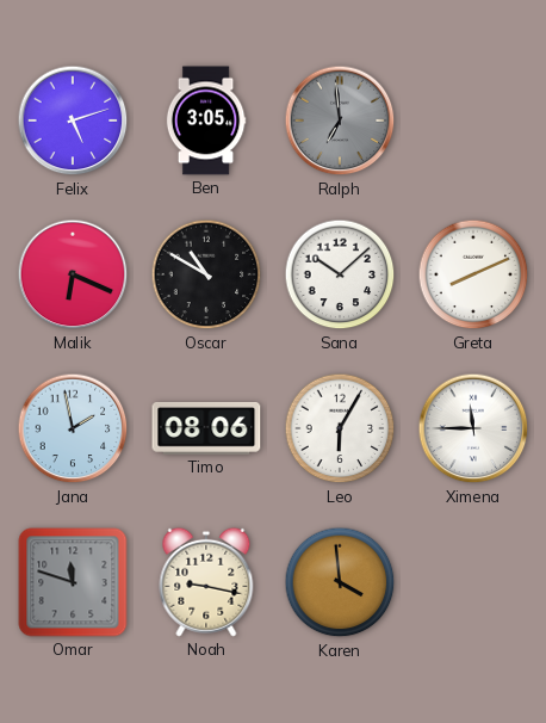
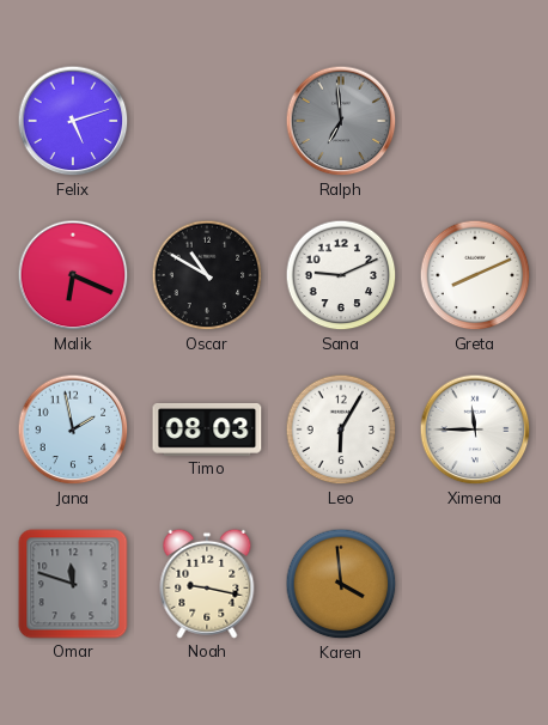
Ben: 3:05 -> none (206, 120)
Sana: 10:08 -> 9:11 (341, 275)
Timo: 08:06 -> 08:03 (207, 429)
